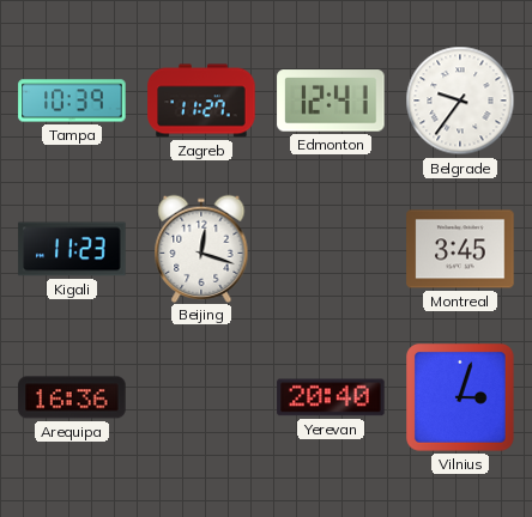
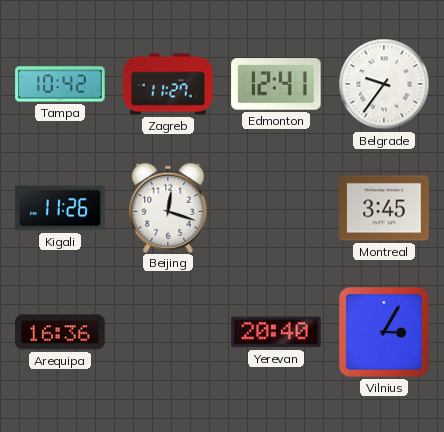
Tampa: 10:39 -> 10:42 (60, 84)
Kigali: 11:23 -> 11:26 (60, 208)
Vilnius: 3:03 -> 3:05 (385, 333)
